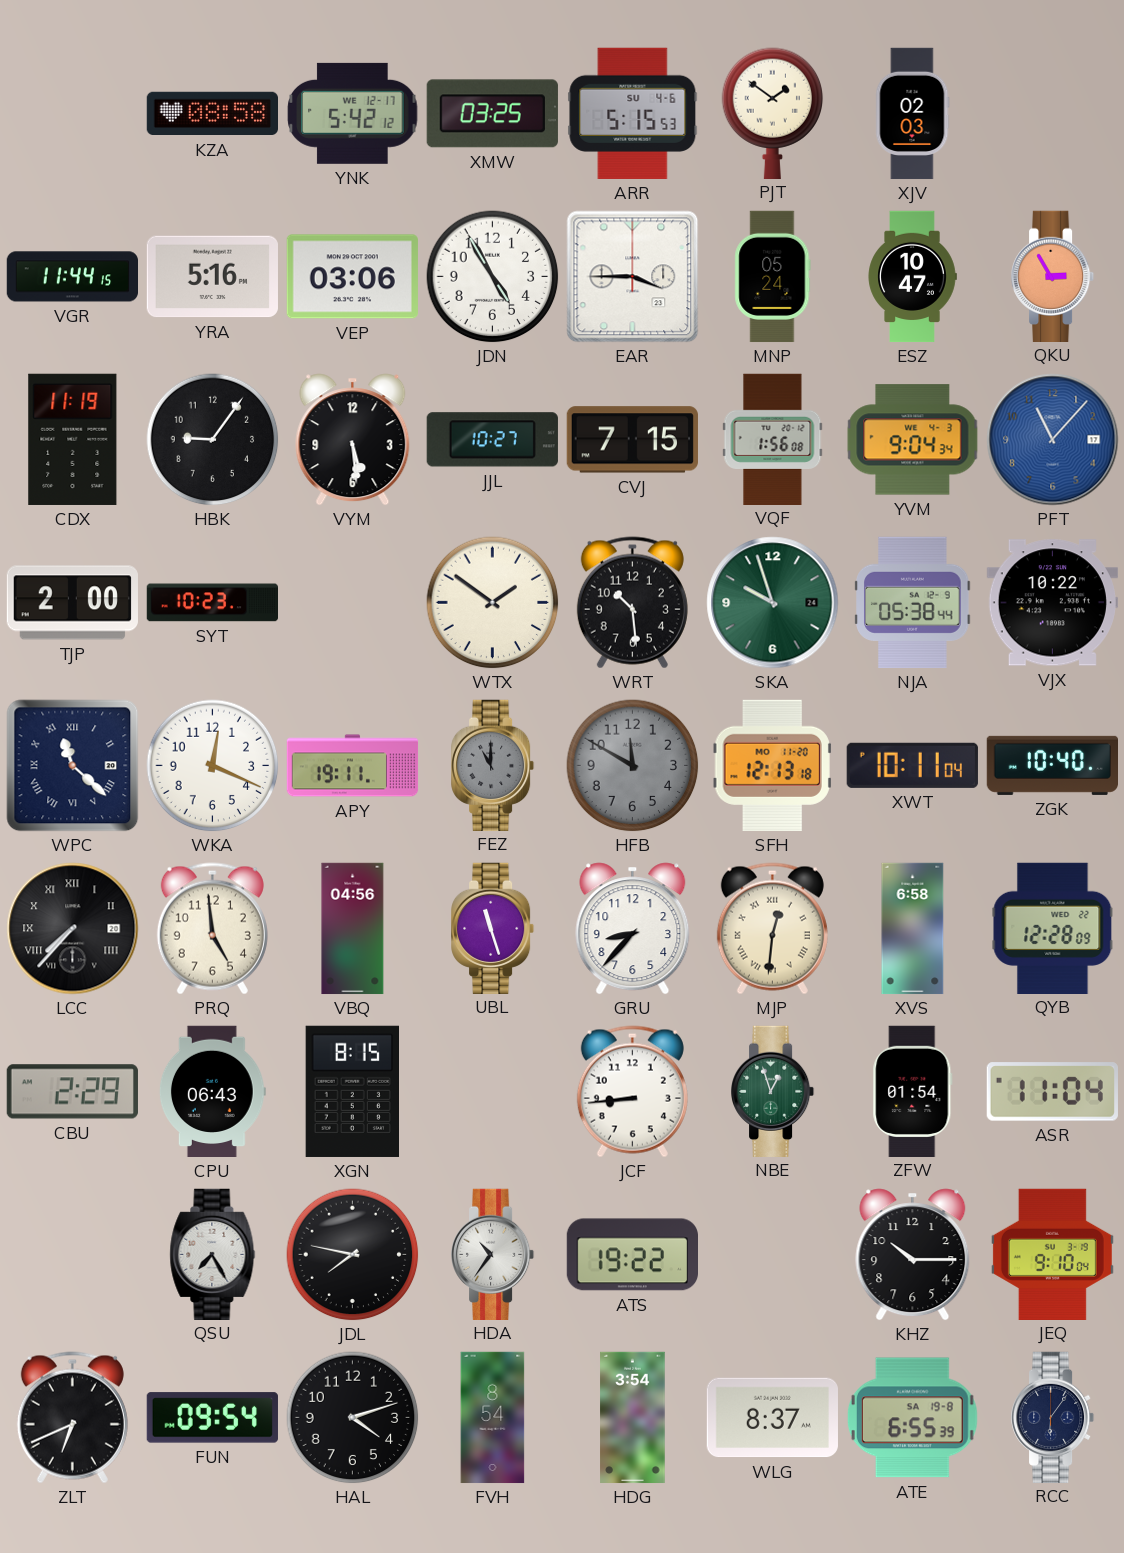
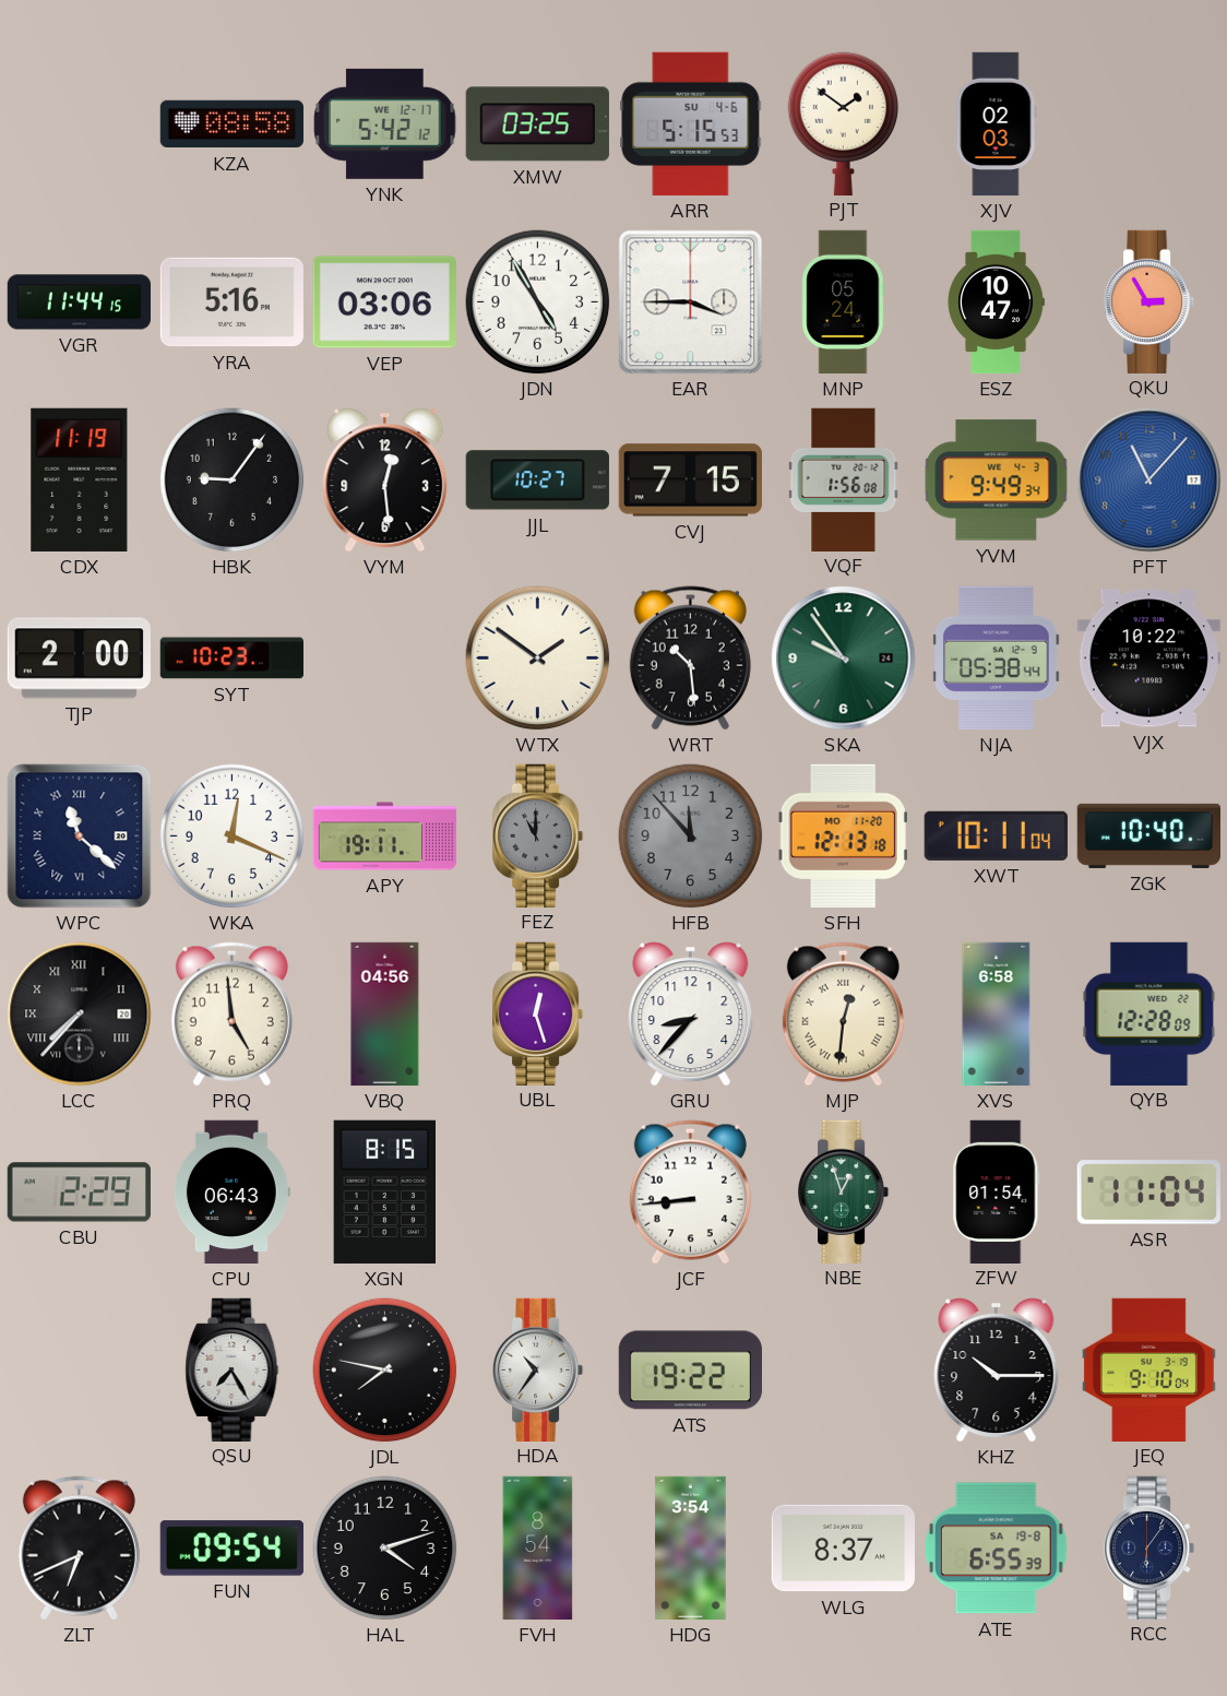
VYM: 5:29 -> 12:29 (385, 481)
YVM: 9:04 -> 9:49 (997, 481)
SKA: 9:57 -> 9:54 (844, 659)
HFB: 11:50 -> 11:53 (691, 837)
UBL: 11:27 -> 12:27 (539, 1013)
